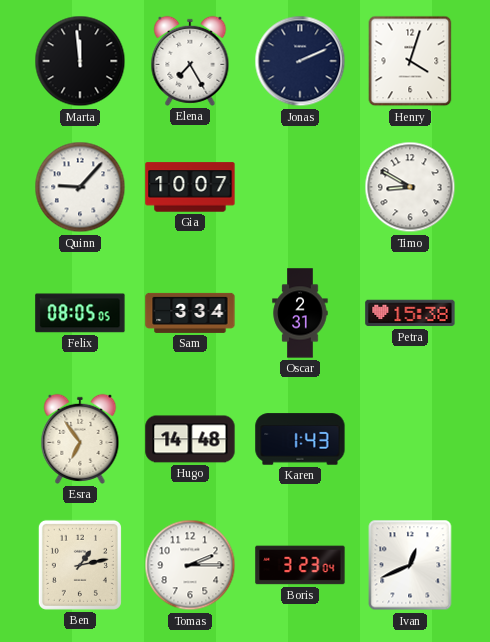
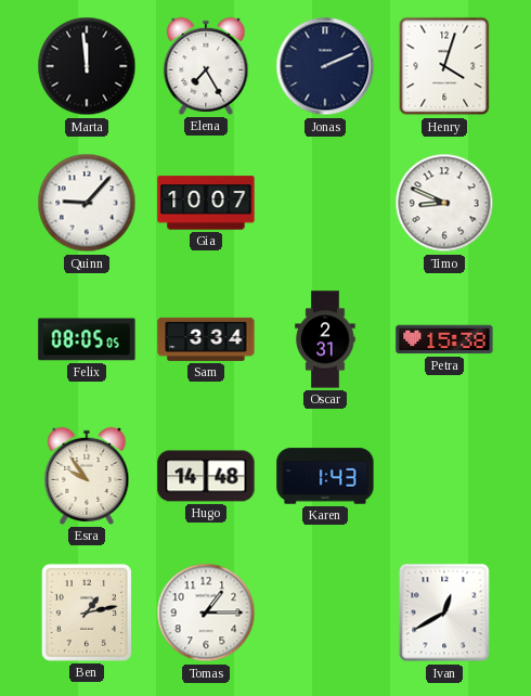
Timo: 8:50 -> 8:49 (444, 203)
Esra: 6:54 -> 9:54 (87, 476)
Tomas: 2:15 -> 1:15 (206, 613)
Boris: 3:23 -> none (300, 565)
Ivan: 12:41 -> 12:40 (444, 613)
